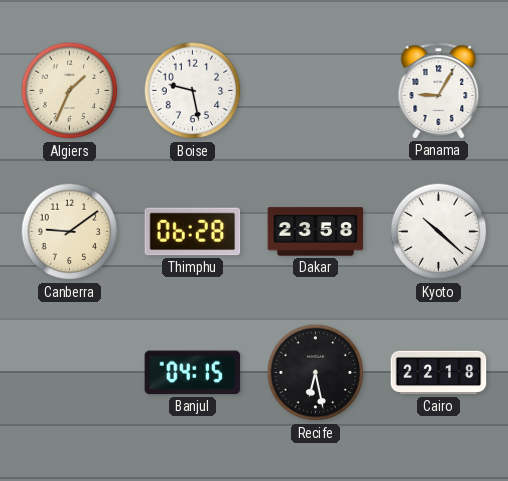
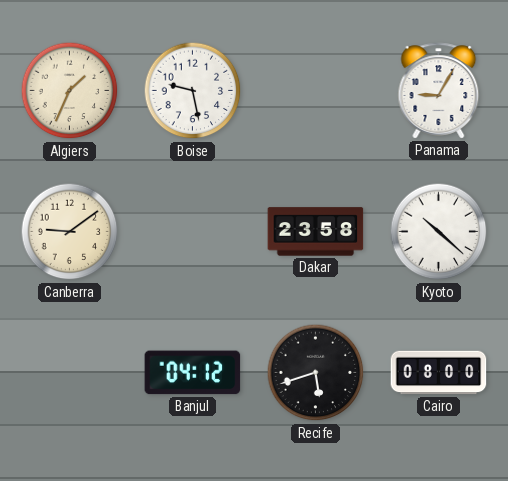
Thimphu: 06:28 -> none (193, 232)
Banjul: 04:15 -> 04:12 (193, 373)
Recife: 6:28 -> 5:42 (316, 373)
Cairo: 22:18 -> 08:00 (439, 373)
